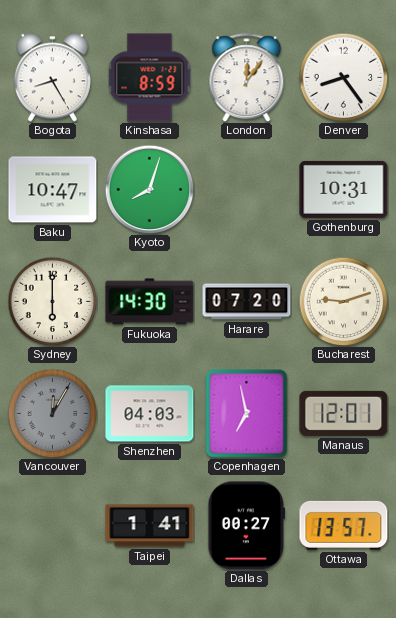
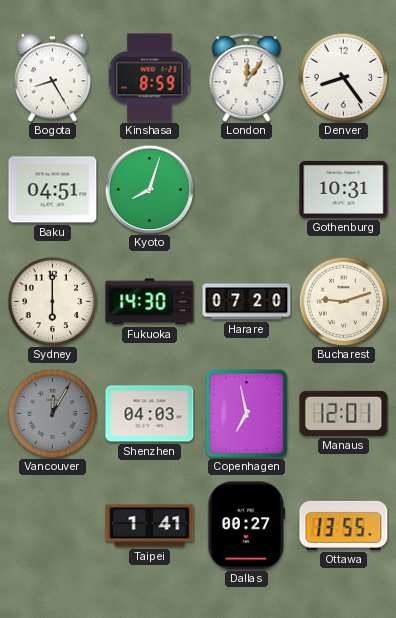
Baku: 10:47 -> 04:51 (53, 190)
Ottawa: 13:57 -> 13:55 (344, 525)
